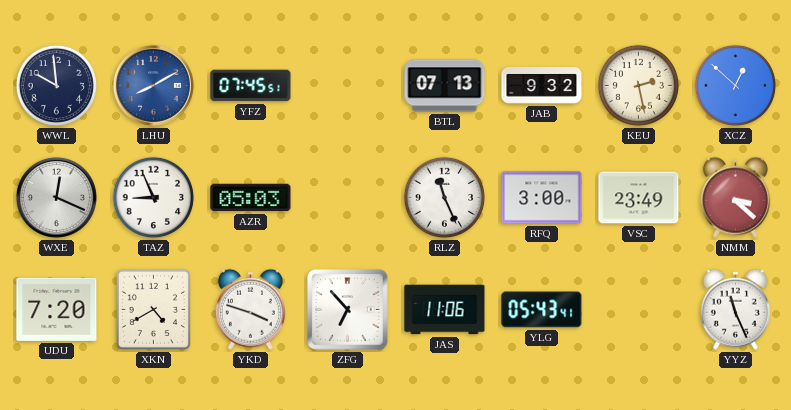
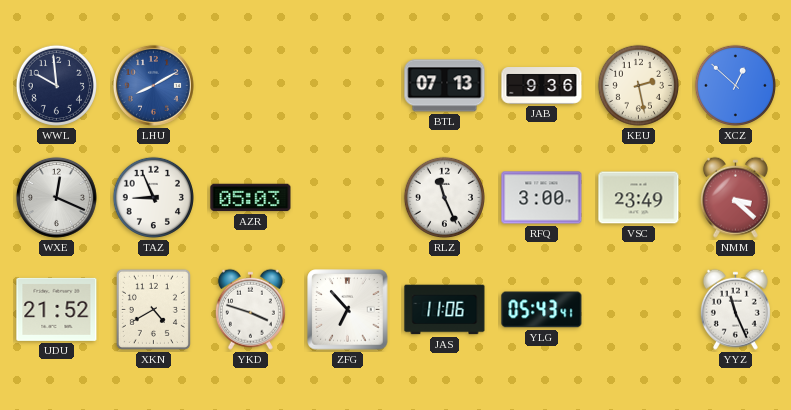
YFZ: 07:45 -> none (251, 86)
JAB: 9:32 -> 9:36 (542, 86)
UDU: 7:20 -> 21:52 (57, 309)
